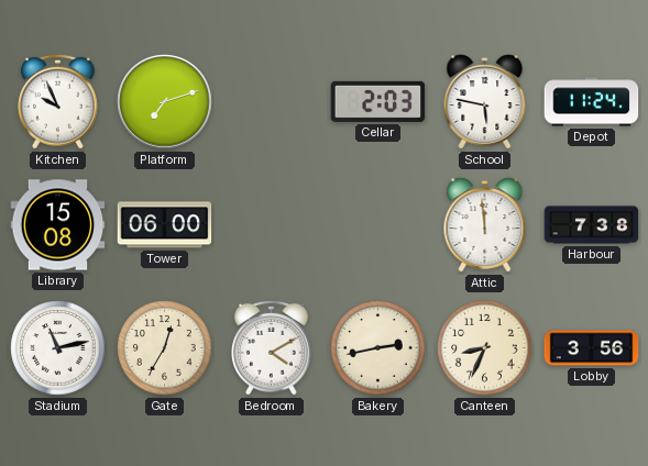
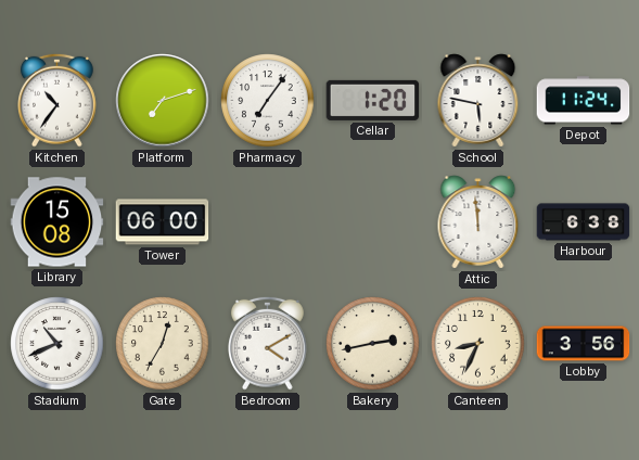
Kitchen: 9:56 -> 10:36 (57, 100)
Pharmacy: none -> 7:06 (268, 101)
Cellar: 2:03 -> 1:20 (373, 100)
Harbour: 7:38 -> 6:38 (584, 222)
Stadium: 11:13 -> 10:41 (57, 344)
